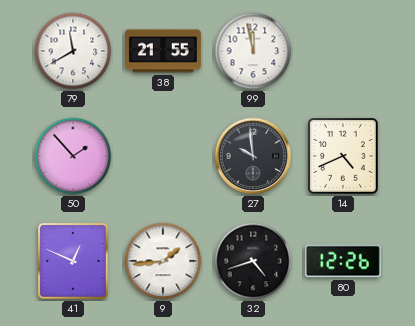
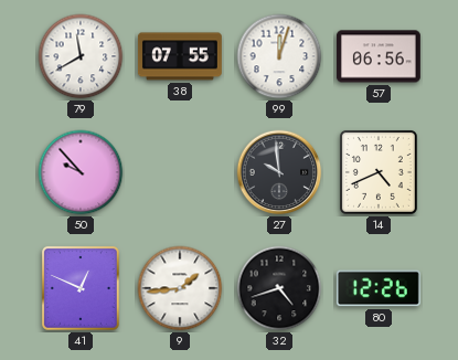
38: 21:55 -> 07:55 (180, 56)
99: 11:58 -> 12:03 (279, 56)
57: none -> 06:56 (379, 56)
50: 1:53 -> 9:53 (81, 172)
